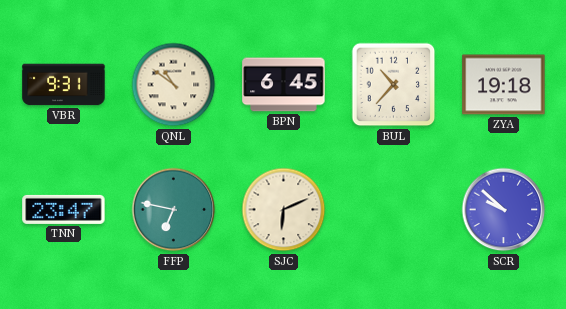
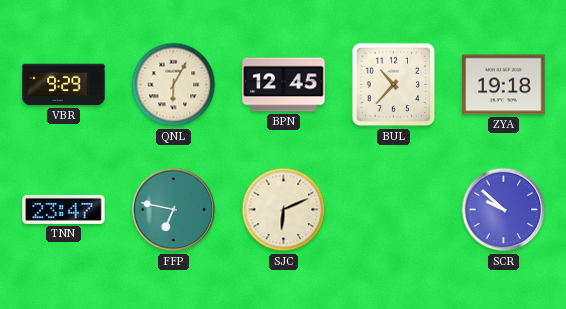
VBR: 9:31 -> 9:29 (64, 85)
QNL: 10:51 -> 6:05 (174, 85)
BPN: 6:45 -> 12:45 (284, 85)
